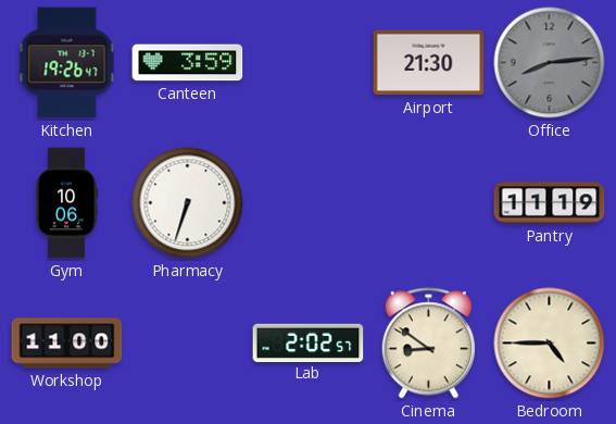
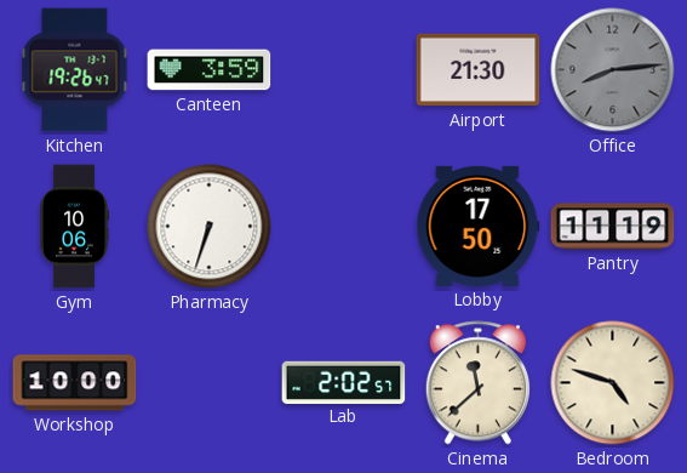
Lobby: none -> 17:50 (479, 226)
Workshop: 11:00 -> 10:00 (75, 383)
Cinema: 8:51 -> 11:38 (477, 383)
Bedroom: 4:45 -> 4:48 (613, 383)
